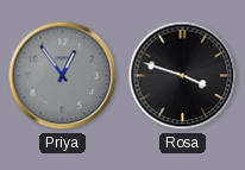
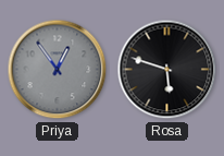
Rosa: 3:48 -> 5:48 (167, 70)
